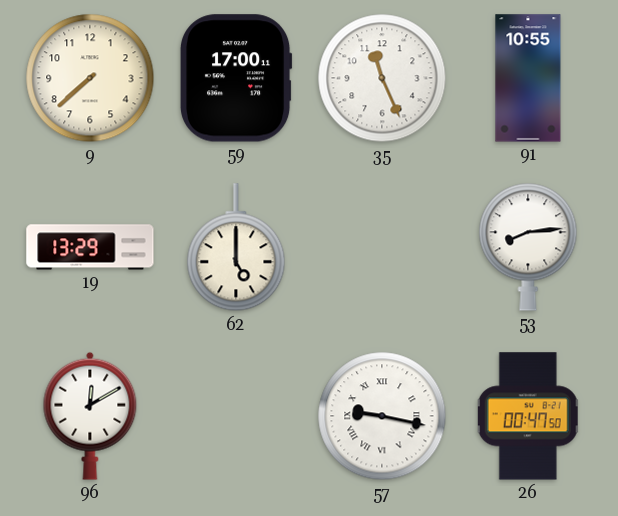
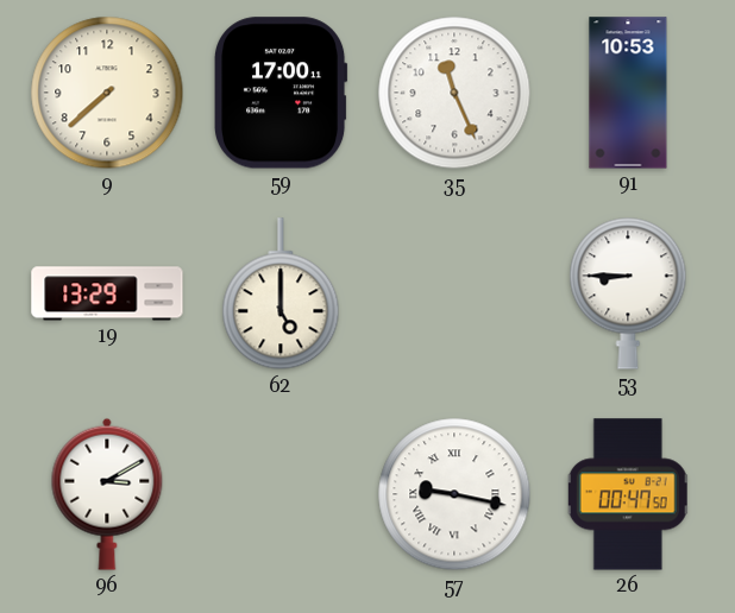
91: 10:55 -> 10:53 (628, 93)
53: 8:14 -> 8:45 (628, 293)
96: 12:10 -> 3:10 (107, 494)
